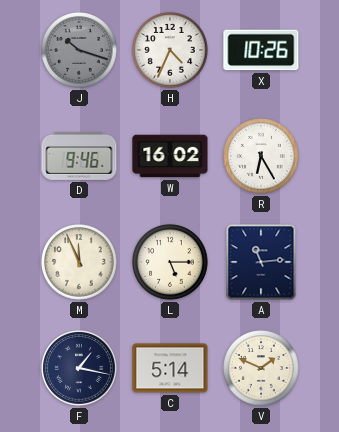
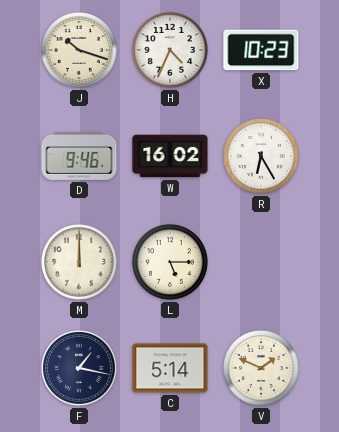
J dial: grey -> cream (79, 50)
X: 10:26 -> 10:23 (261, 50)
M: 11:56 -> 12:00 (79, 262)
A: 11:14 -> none (261, 262)
